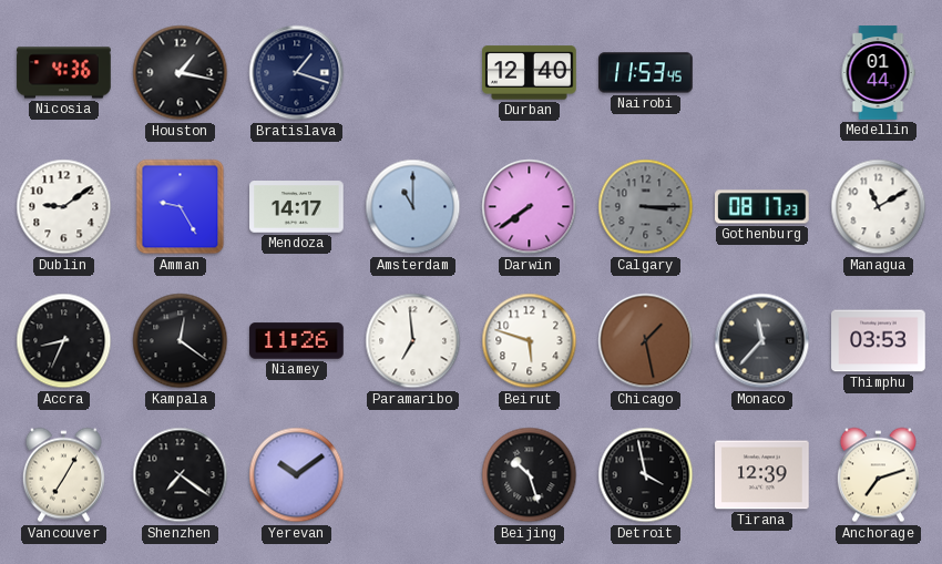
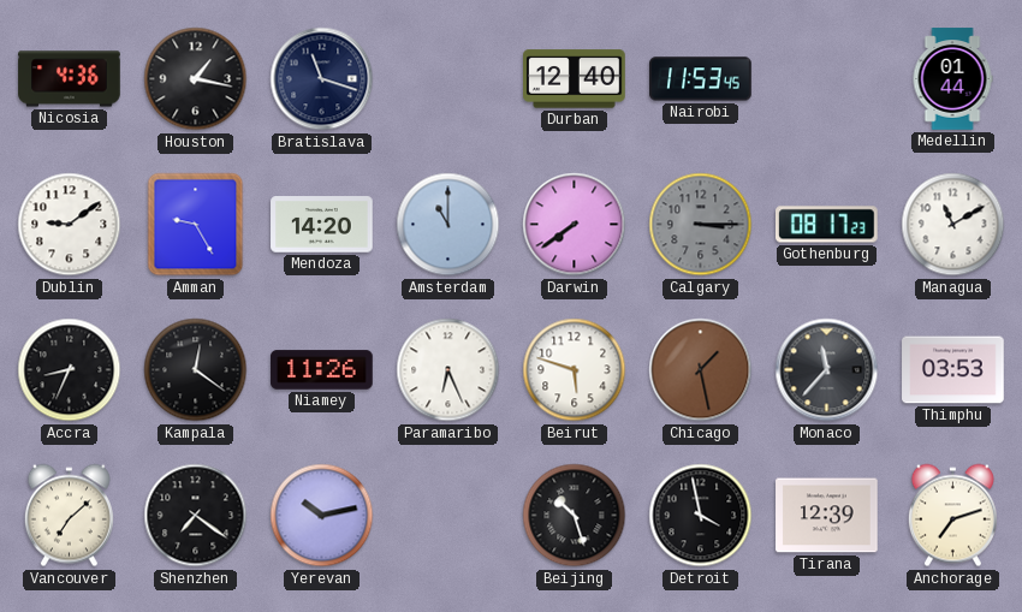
Bratislava: 1:18 -> 11:18 (322, 79)
Mendoza: 14:17 -> 14:20 (322, 225)
Paramaribo: 6:59 -> 6:26 (448, 370)
Vancouver: 7:05 -> 7:08 (69, 516)
Yerevan: 10:09 -> 10:13 (322, 516)
